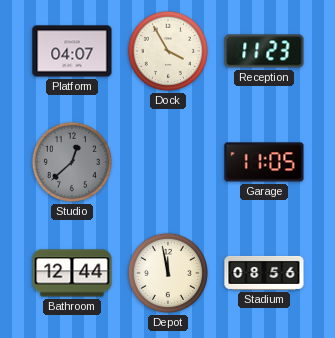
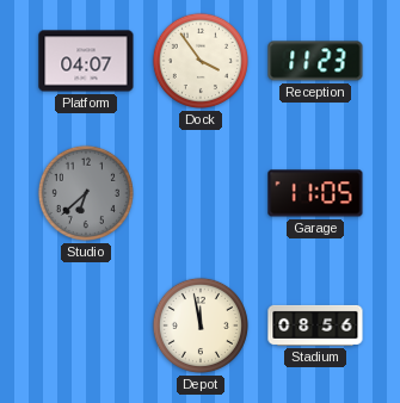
Dock: 3:55 -> 3:54 (201, 61)
Studio: 12:38 -> 6:38 (86, 193)
Bathroom: 12:44 -> none (72, 273)
